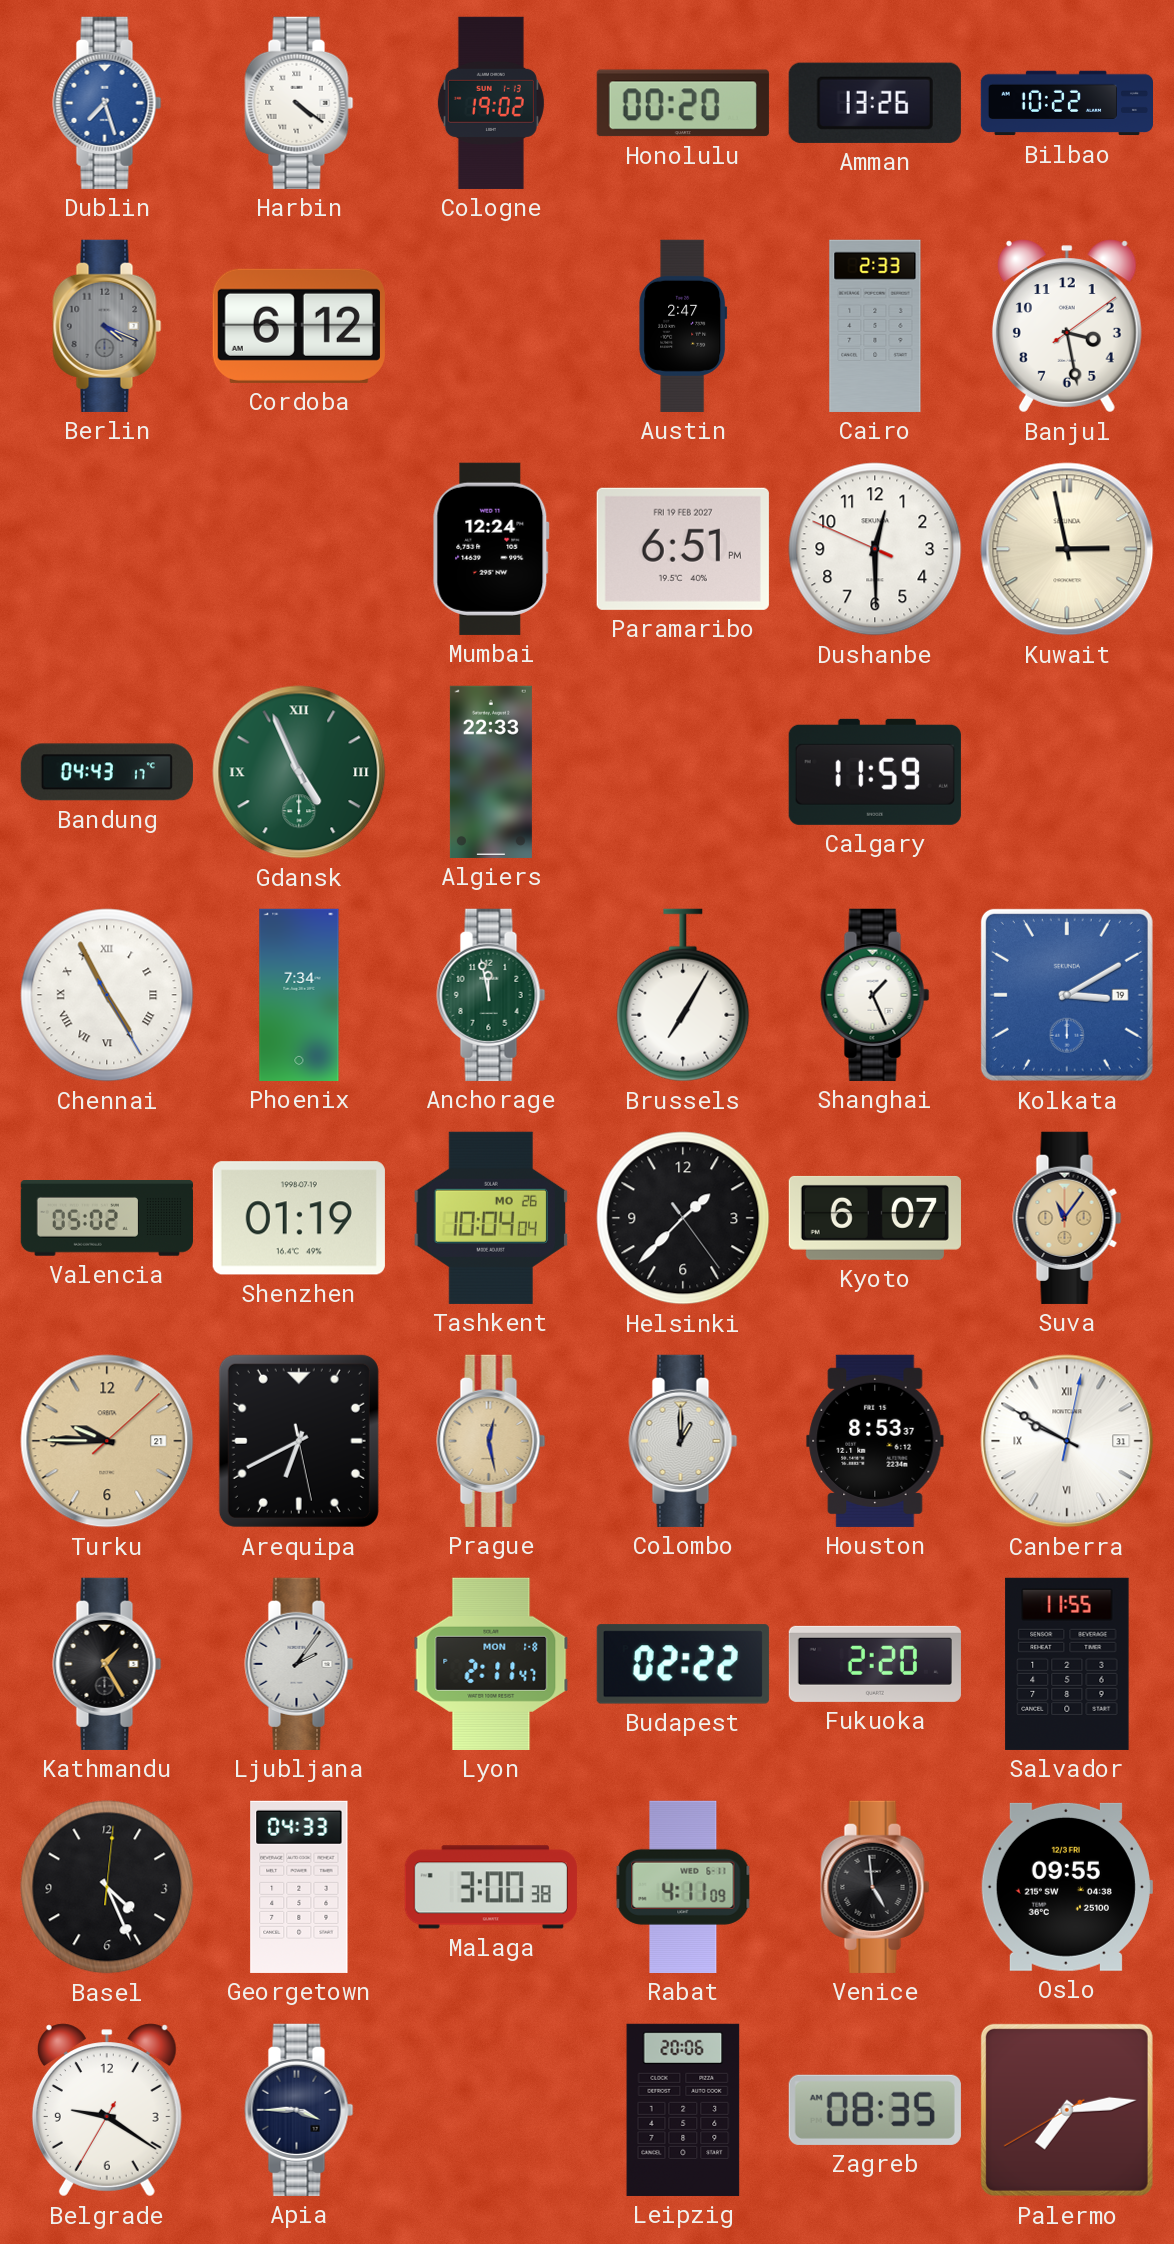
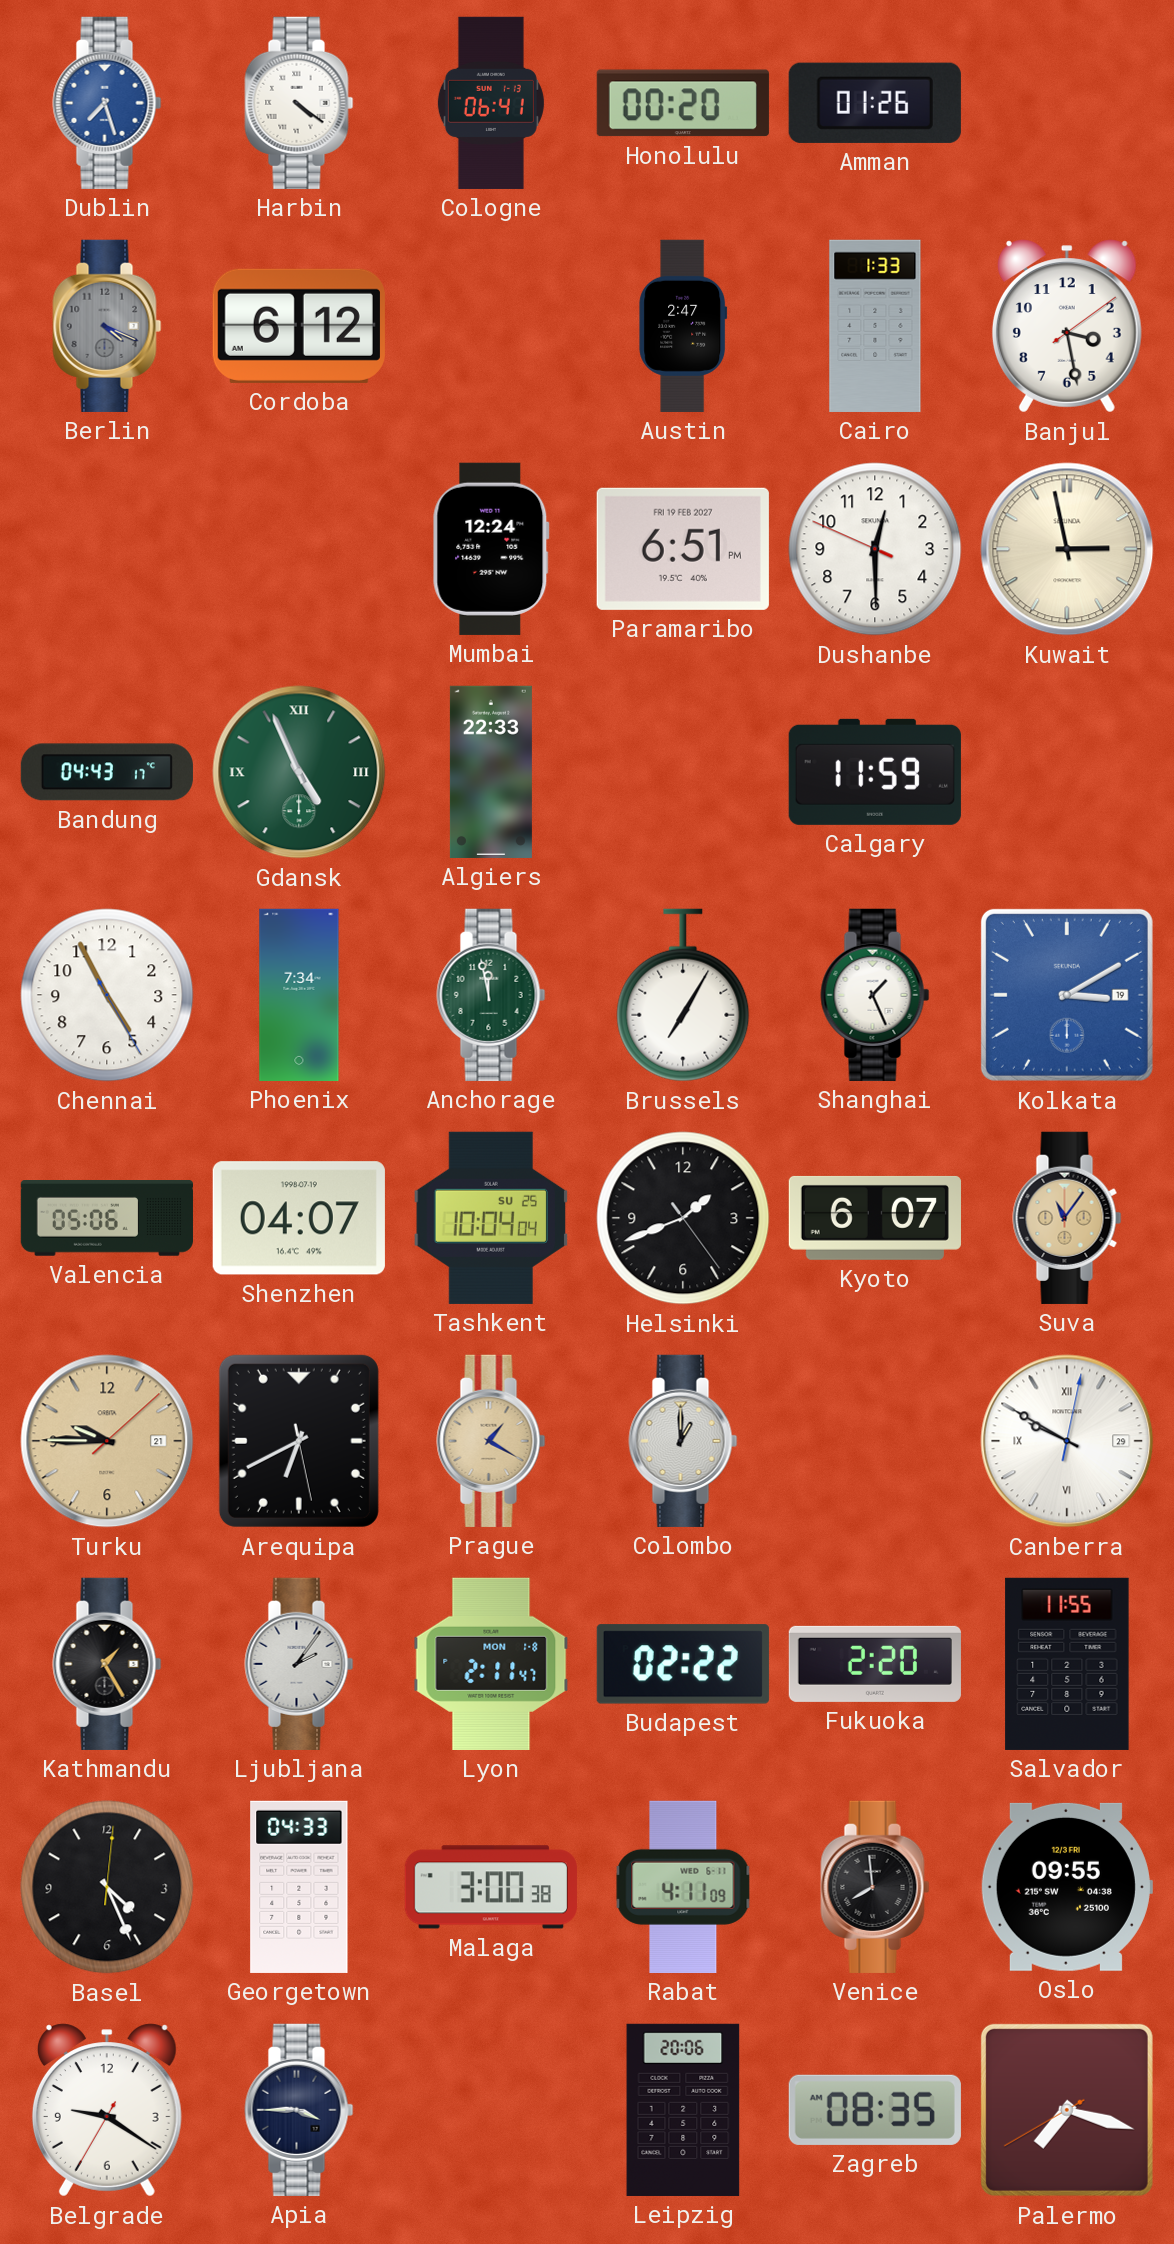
Cologne: 19:02 -> 06:41 (491, 103)
Amman: 13:26 -> 01:26 (875, 103)
Bilbao: 10:22 -> none (1066, 103)
Cairo: 2:33 -> 1:33 (875, 326)
Chennai numerals: Roman -> Arabic (107, 995)
Valencia: 05:02 -> 05:06 (107, 1219)
Shenzhen: 01:19 -> 04:07 (299, 1218)
Tashkent date: MO 26 -> SU 25 (491, 1218)
Helsinki: 1:37 -> 1:41 (683, 1218)
Prague: 12:28 -> 1:20 (491, 1441)
Houston: 8:53 -> none (875, 1441)
Canberra date: 31 -> 29 (1067, 1441)
Venice: 4:59 -> 7:59 (875, 1887)
Palermo: 7:13 -> 7:17 (1067, 2110)
